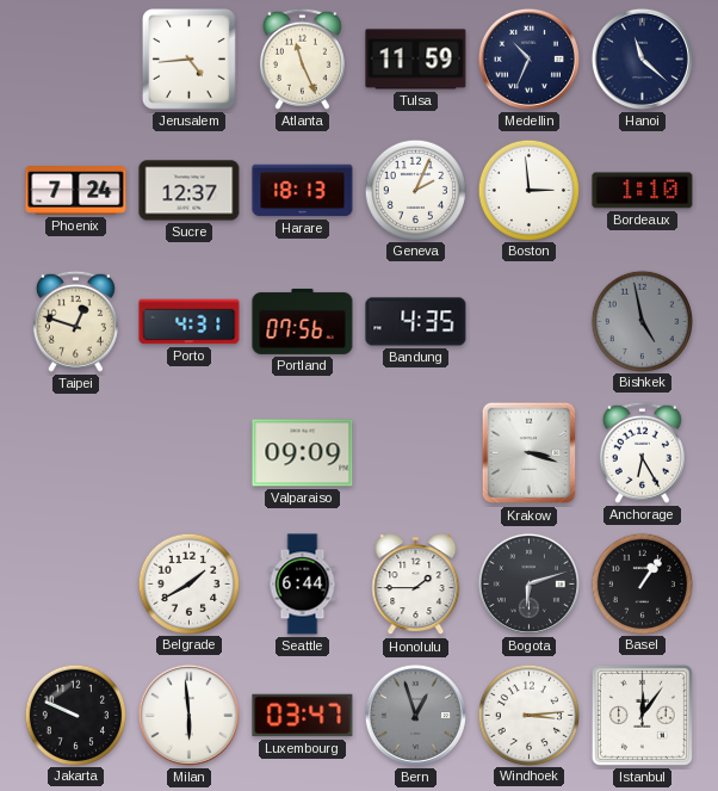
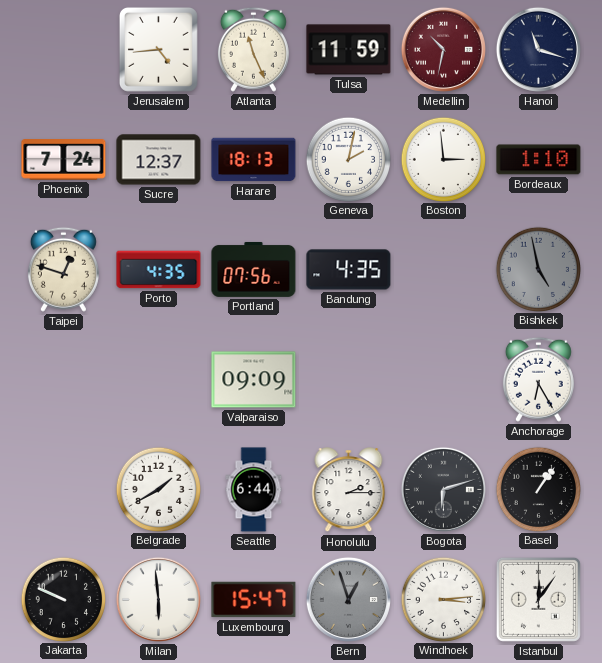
Medellin: 10:34 -> 10:32 (443, 49)
Medellin dial: navy -> burgundy (443, 49)
Hanoi: 11:22 -> 11:18 (538, 49)
Geneva: 2:04 -> 2:02 (348, 159)
Porto: 4:31 -> 4:35 (159, 270)
Krakow: 3:18 -> none (530, 453)
Honolulu: 1:45 -> 2:15 (349, 490)
Luxembourg: 03:47 -> 15:47 (254, 600)
